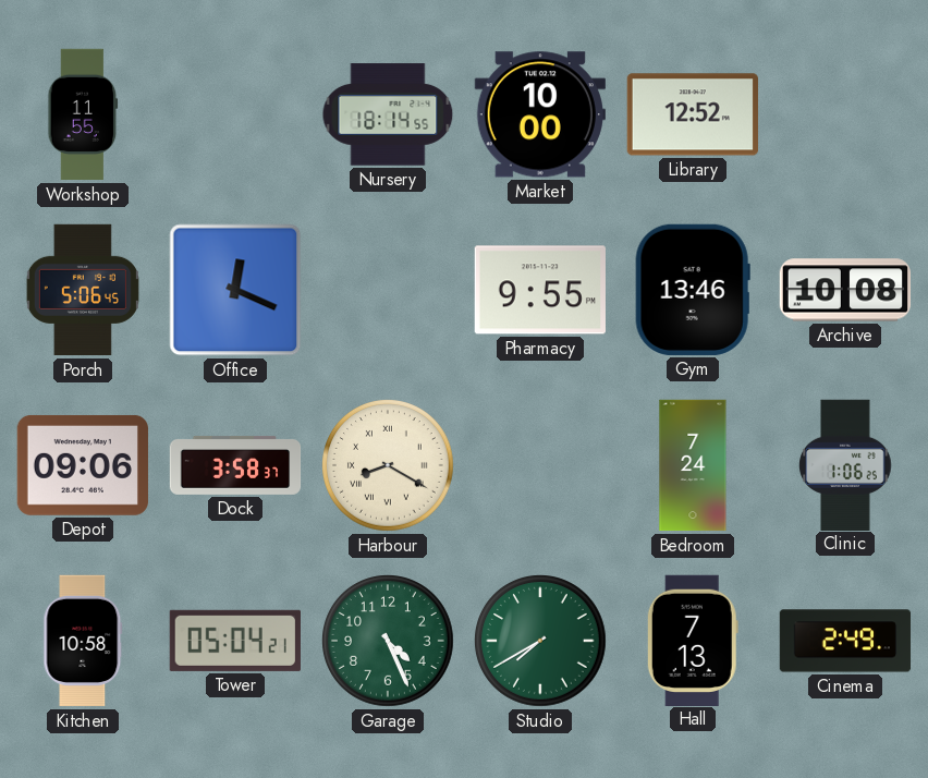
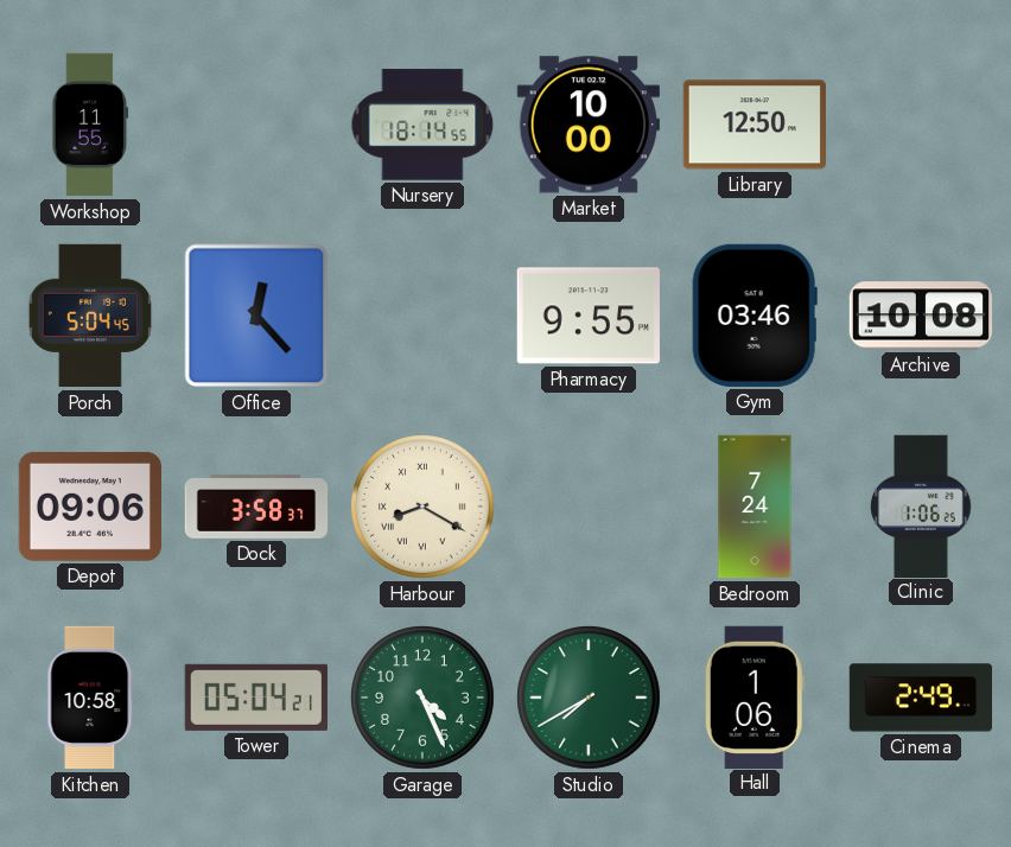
Library: 12:52 -> 12:50 (755, 125)
Porch: 5:06 -> 5:04 (90, 316)
Office: 12:19 -> 12:23 (256, 316)
Gym: 13:46 -> 03:46 (755, 316)
Hall: 7:13 -> 1:06 (755, 696)
